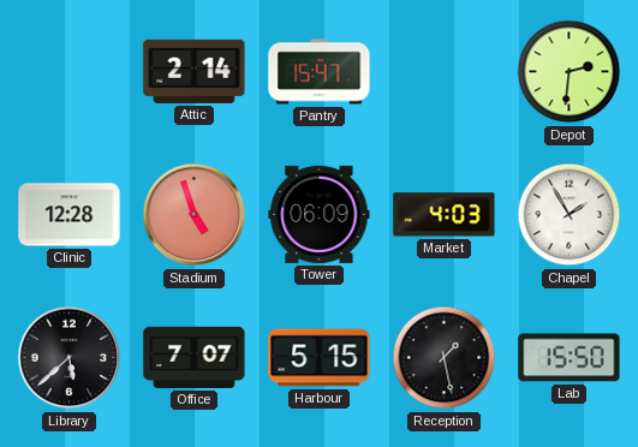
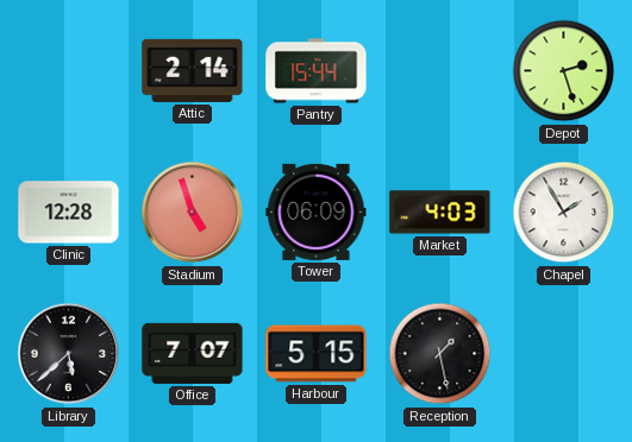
Pantry: 15:47 -> 15:44 (317, 71)
Depot: 2:31 -> 2:27 (564, 71)
Lab: 15:50 -> none (570, 358)
